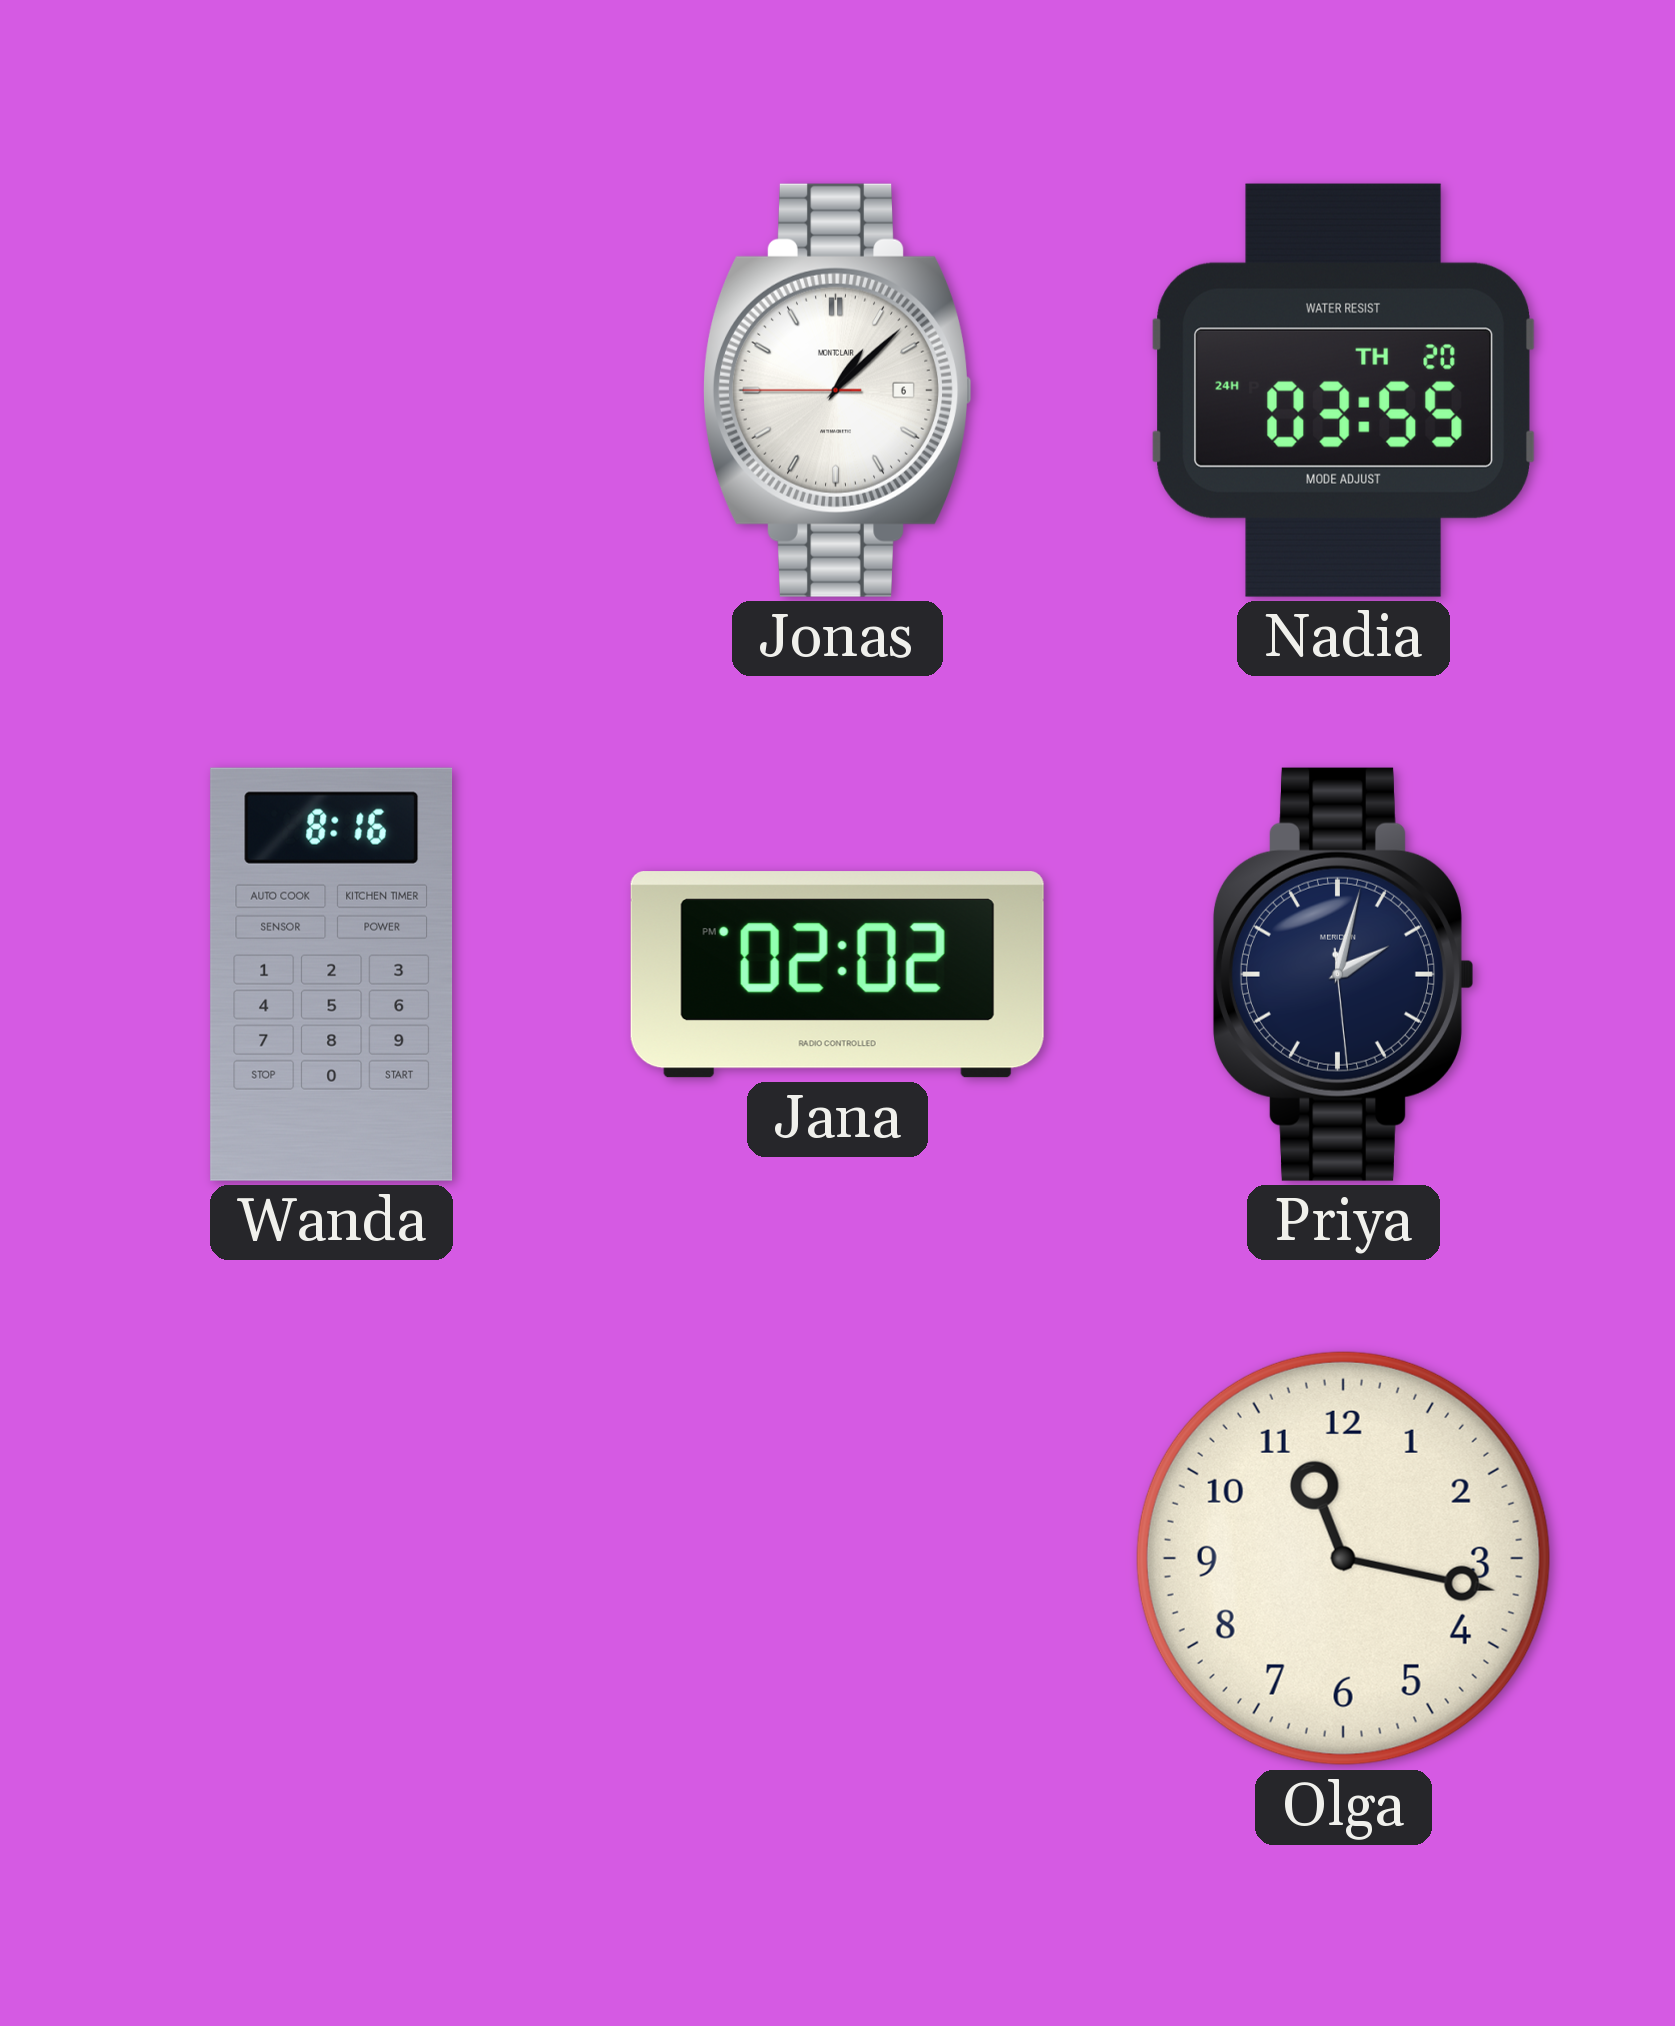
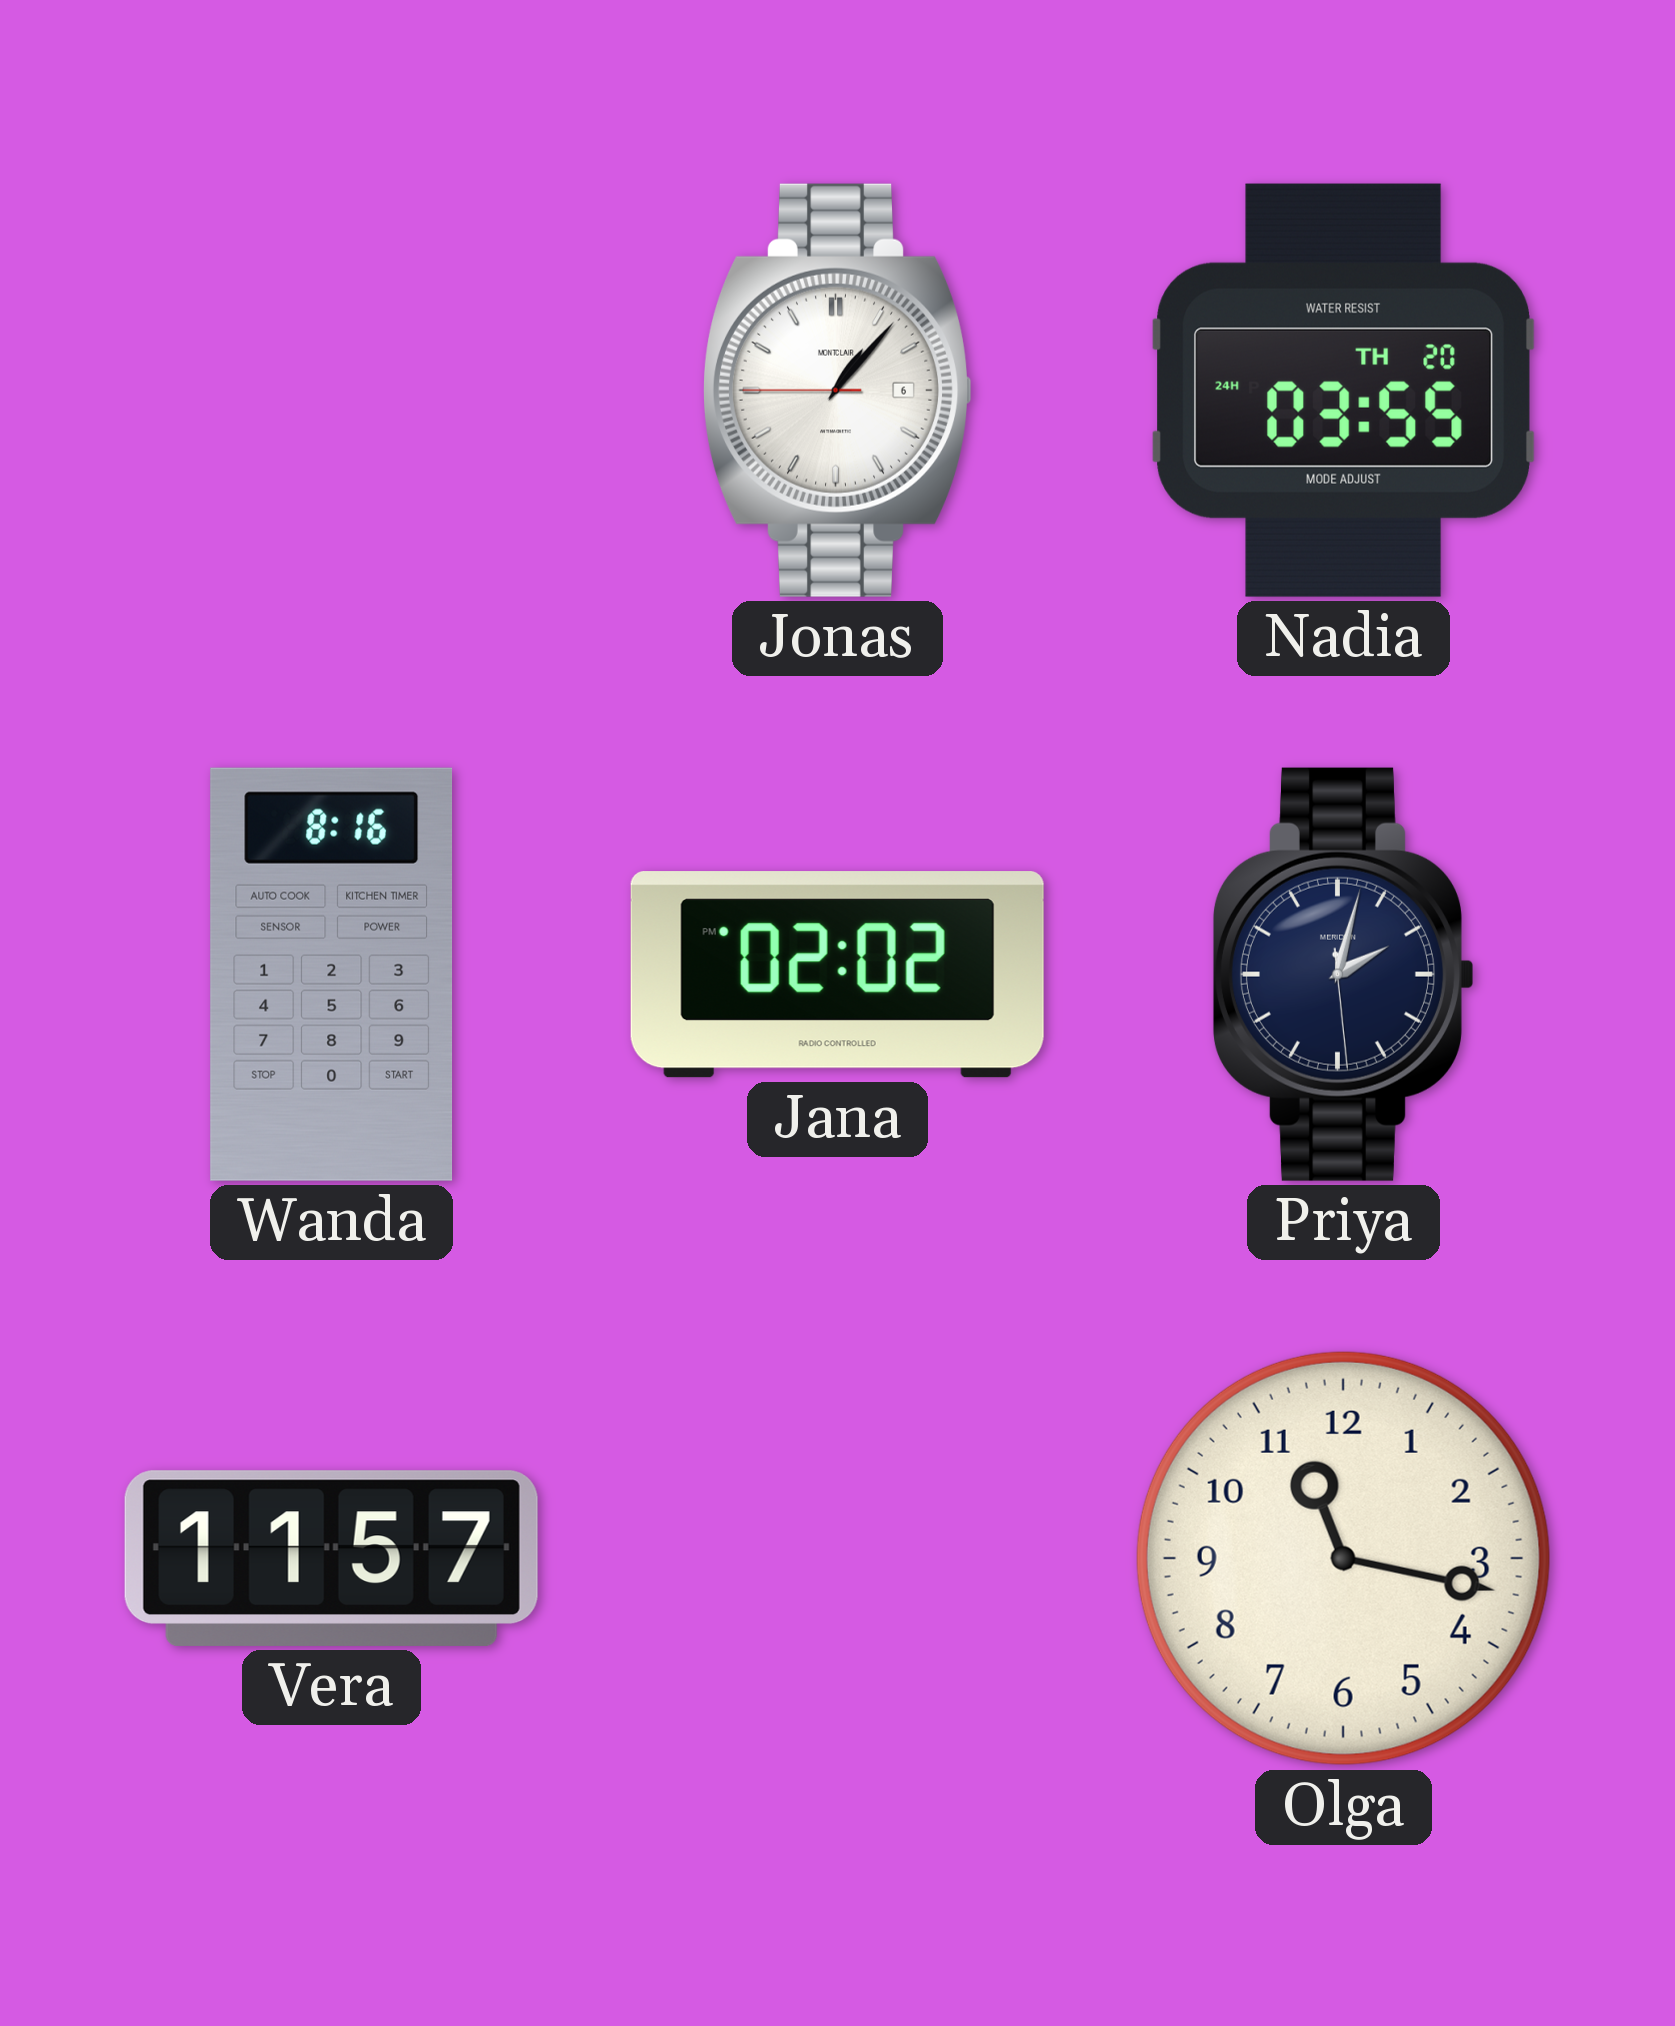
Jonas: 1:07 -> 1:06 (837, 390)
Vera: none -> 11:57 (331, 1558)
